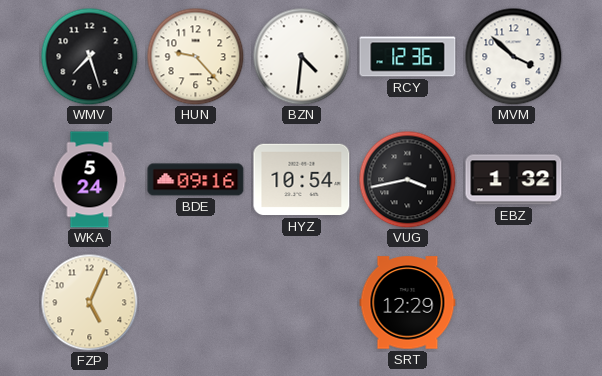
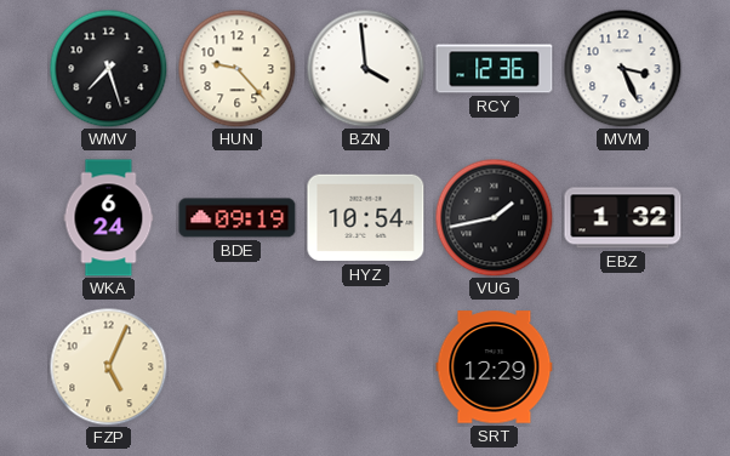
BZN: 4:31 -> 3:59 (365, 68)
MVM: 3:52 -> 3:26 (622, 68)
WKA: 5:24 -> 6:24 (109, 218)
BDE: 09:16 -> 09:19 (238, 218)
VUG: 3:43 -> 1:43 (494, 217)
